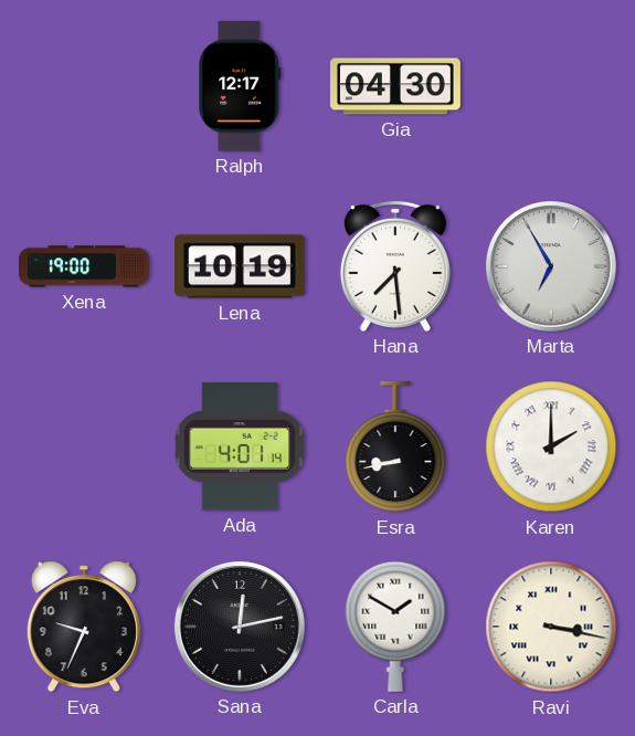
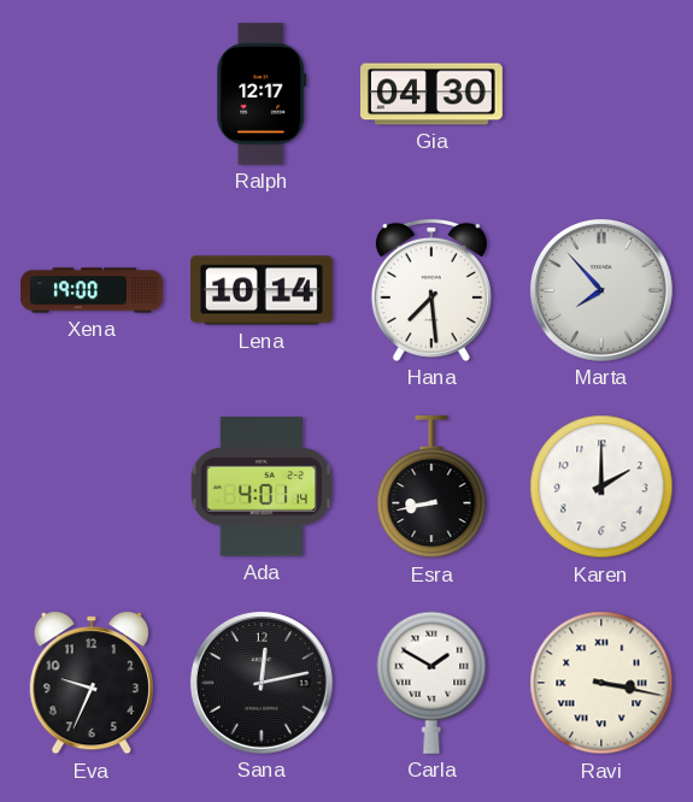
Lena: 10:19 -> 10:14 (263, 290)
Marta: 6:55 -> 7:53 (601, 290)
Karen numerals: Roman -> Arabic (601, 486)
